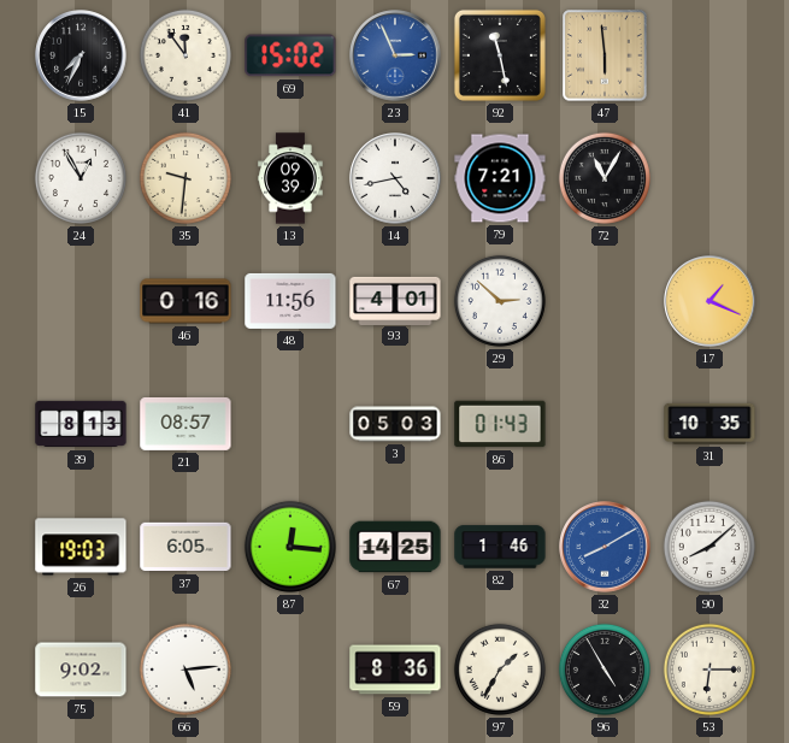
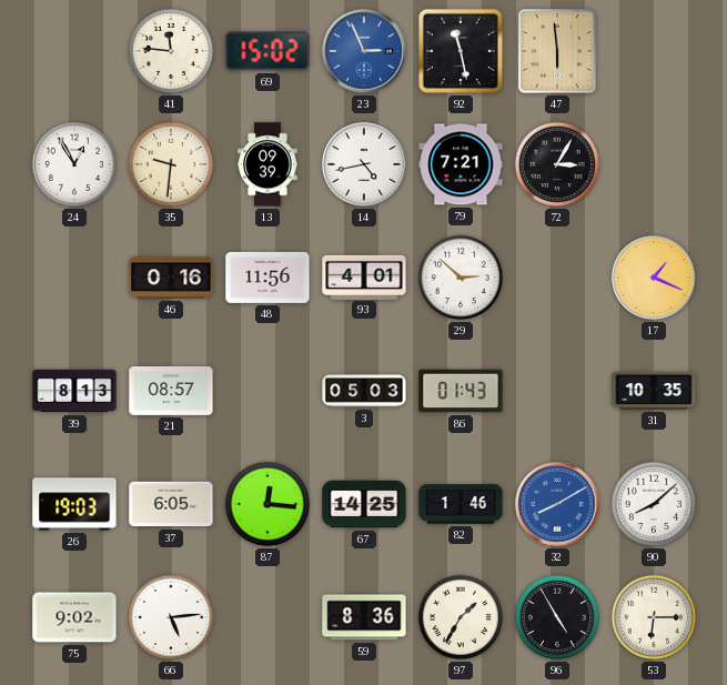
15: 7:34 -> none (81, 55)
41: 11:54 -> 11:46 (171, 51)
72: 11:05 -> 3:05 (557, 164)
